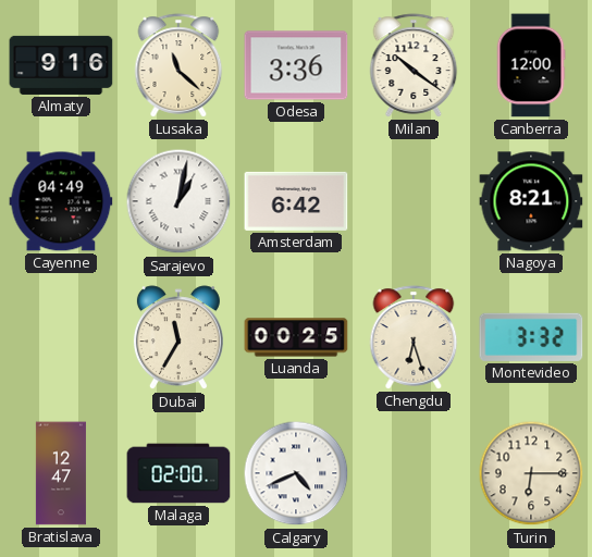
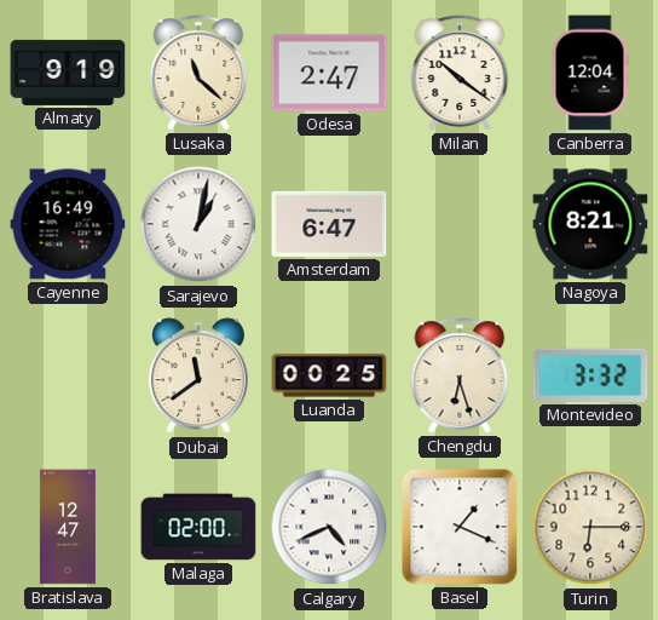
Almaty: 9:16 -> 9:19 (68, 73)
Odesa: 3:36 -> 2:47 (329, 73)
Canberra: 12:00 -> 12:04 (590, 73)
Cayenne: 04:49 -> 16:49 (68, 224)
Amsterdam: 6:42 -> 6:47 (329, 224)
Dubai: 11:35 -> 11:39 (198, 377)
Basel: none -> 1:19 (460, 527)
